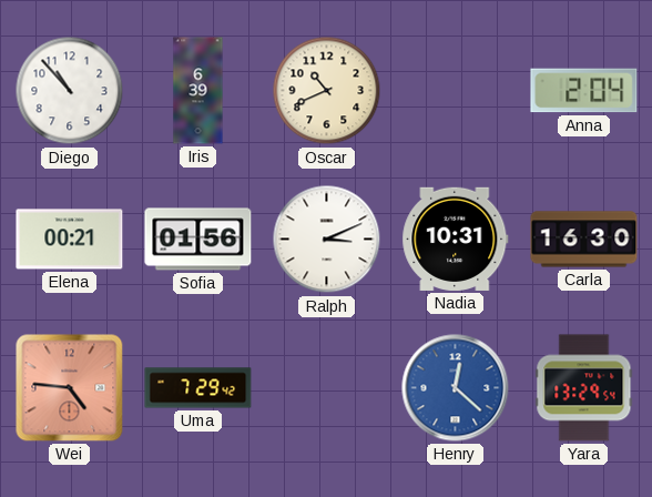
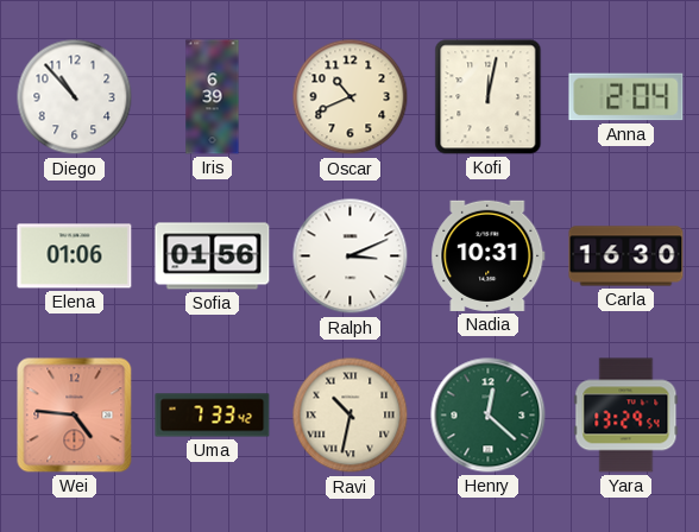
Kofi: none -> 12:02 (489, 97)
Elena: 00:21 -> 01:06 (75, 256)
Uma: 7:29 -> 7:33 (213, 416)
Ravi: none -> 10:32 (351, 416)
Henry dial: blue -> green (489, 416)
